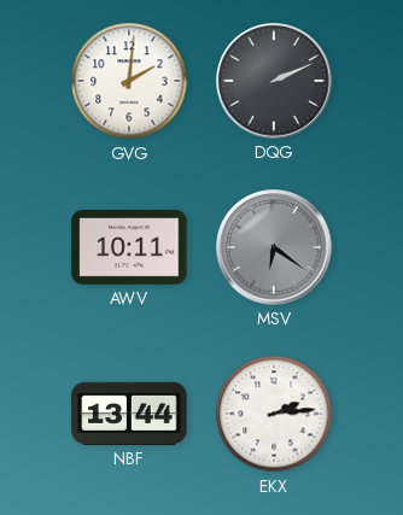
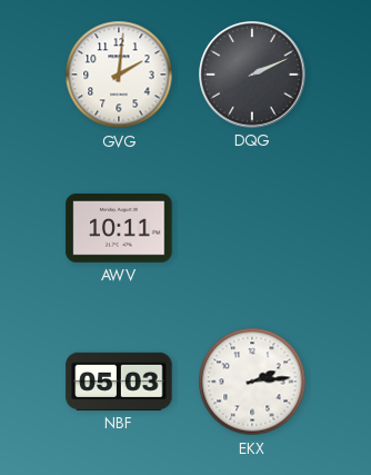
MSV: 6:21 -> none (274, 247)
NBF: 13:44 -> 05:03 (119, 382)
